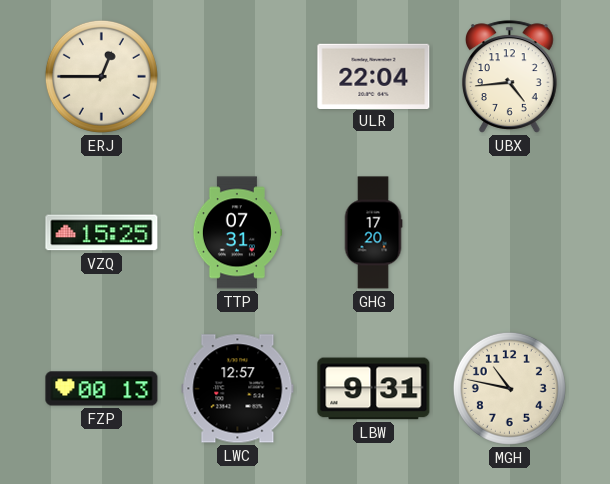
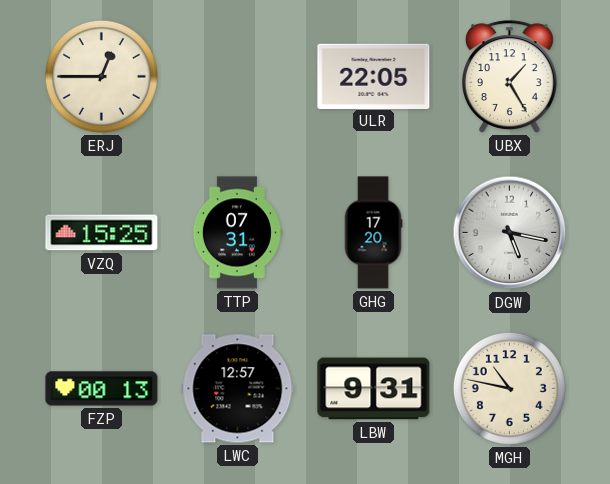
ULR: 22:04 -> 22:05 (374, 76)
UBX: 4:44 -> 1:25 (509, 77)
DGW: none -> 5:17 (510, 233)
